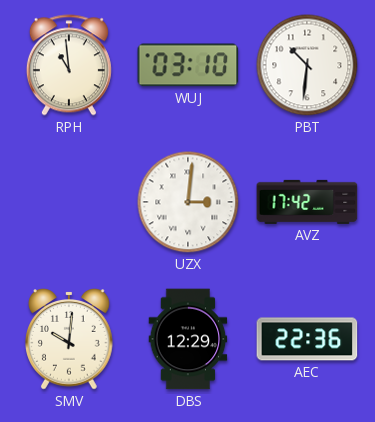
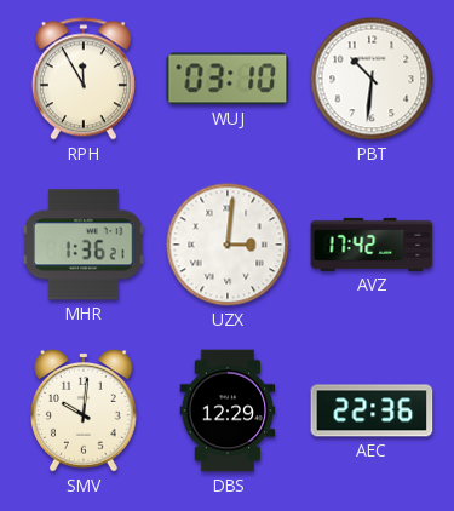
RPH: 10:59 -> 11:55 (84, 79)
MHR: none -> 1:36 (84, 245)
